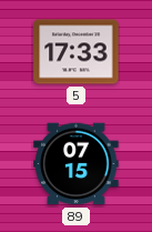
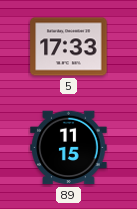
89: 07:15 -> 11:15 (69, 148)
